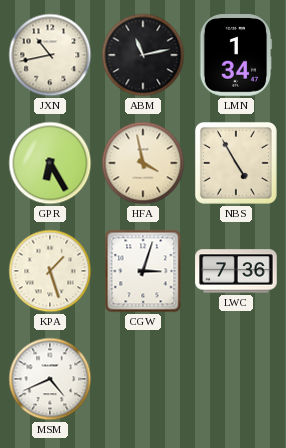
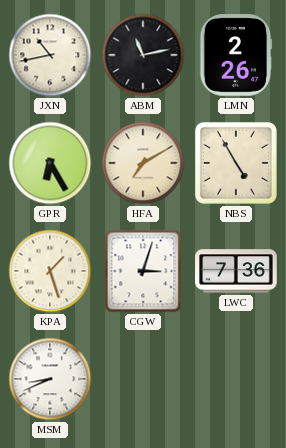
LMN: 1:34 -> 2:26 (236, 55)
HFA: 3:58 -> 7:10 (143, 163)
MSM: 4:41 -> 8:41 (50, 379)
